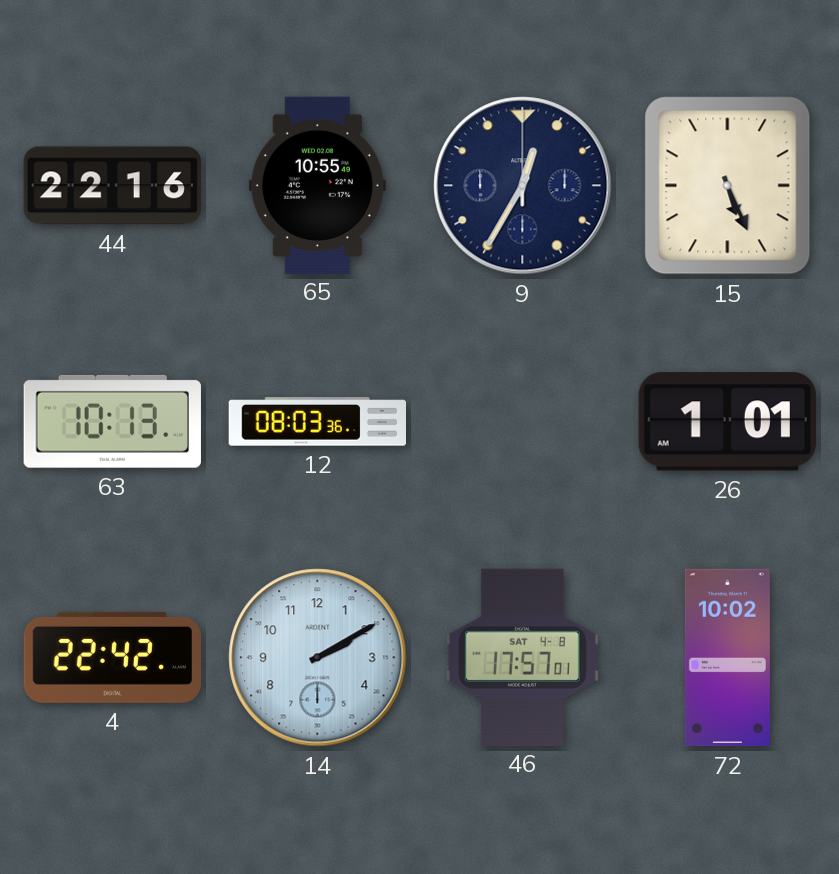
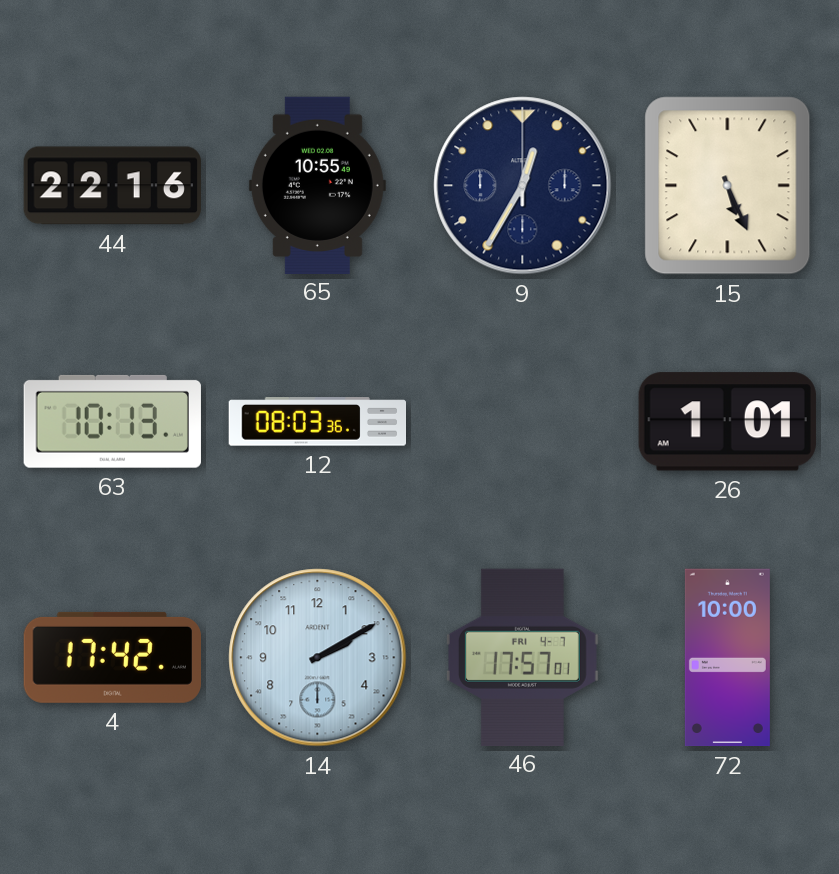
4: 22:42 -> 17:42 (112, 657)
46 date: SAT 4-8 -> FRI 4-7 (522, 657)
72: 10:02 -> 10:00 (727, 658)
